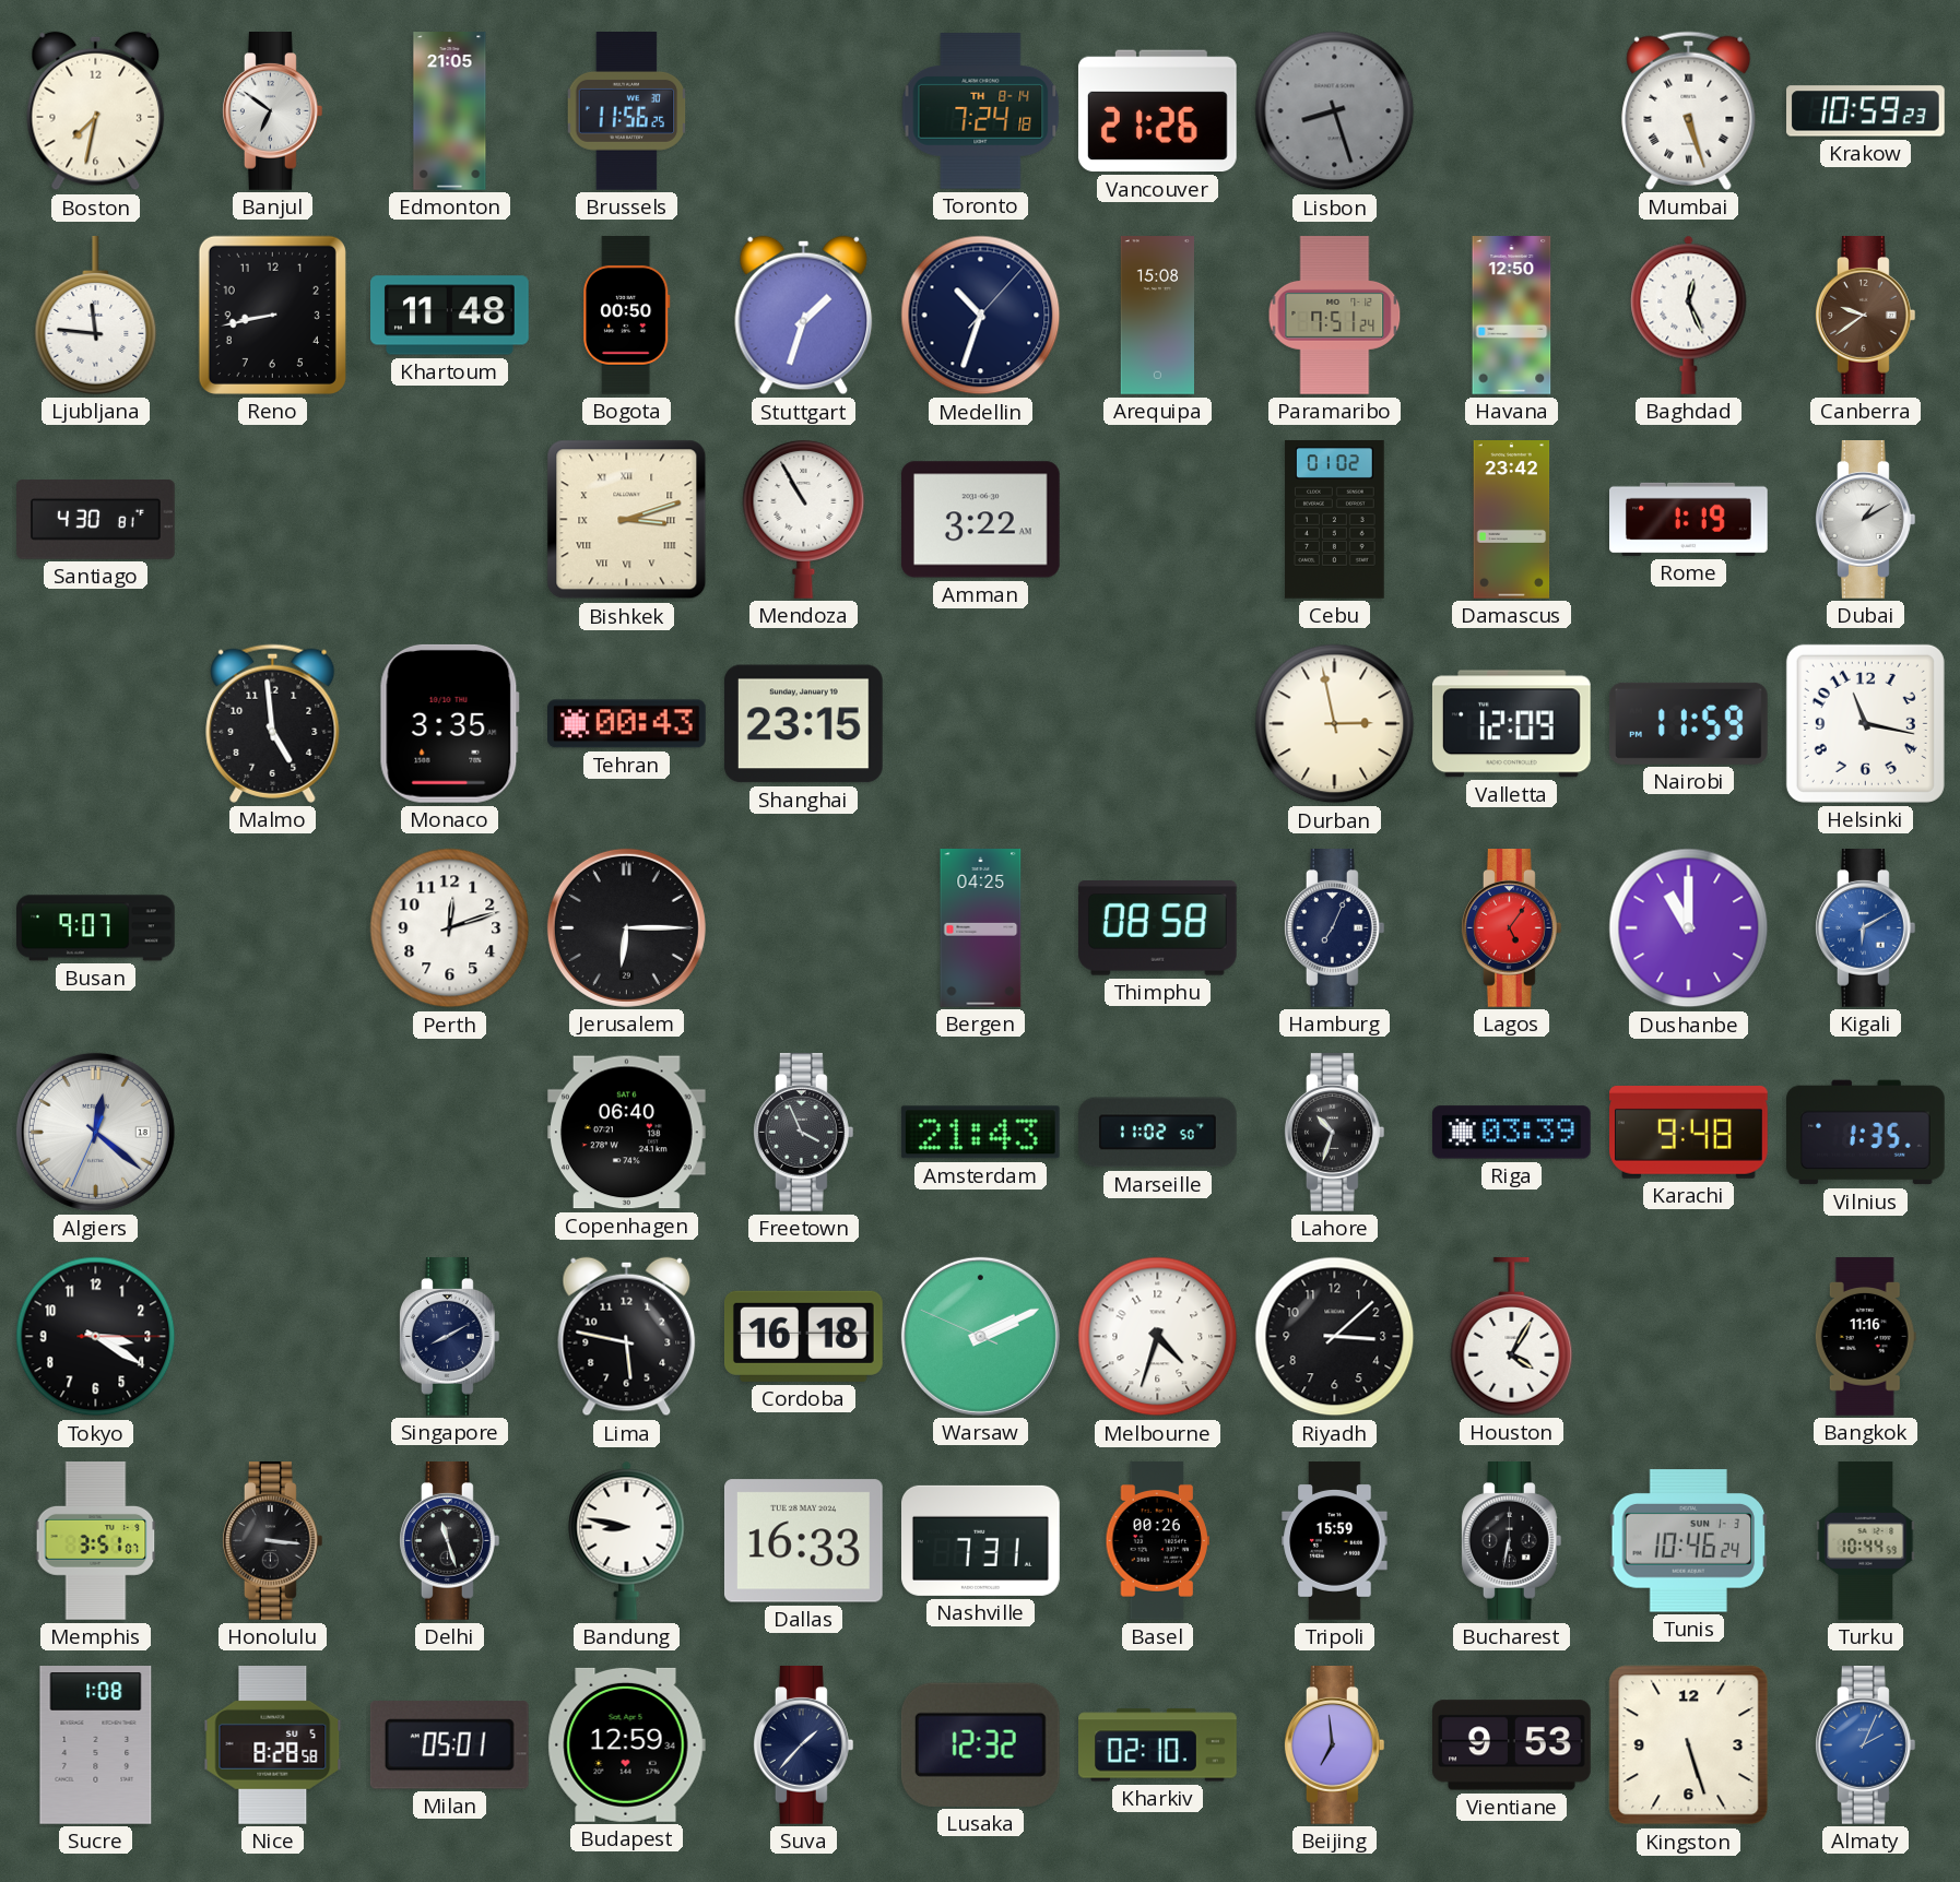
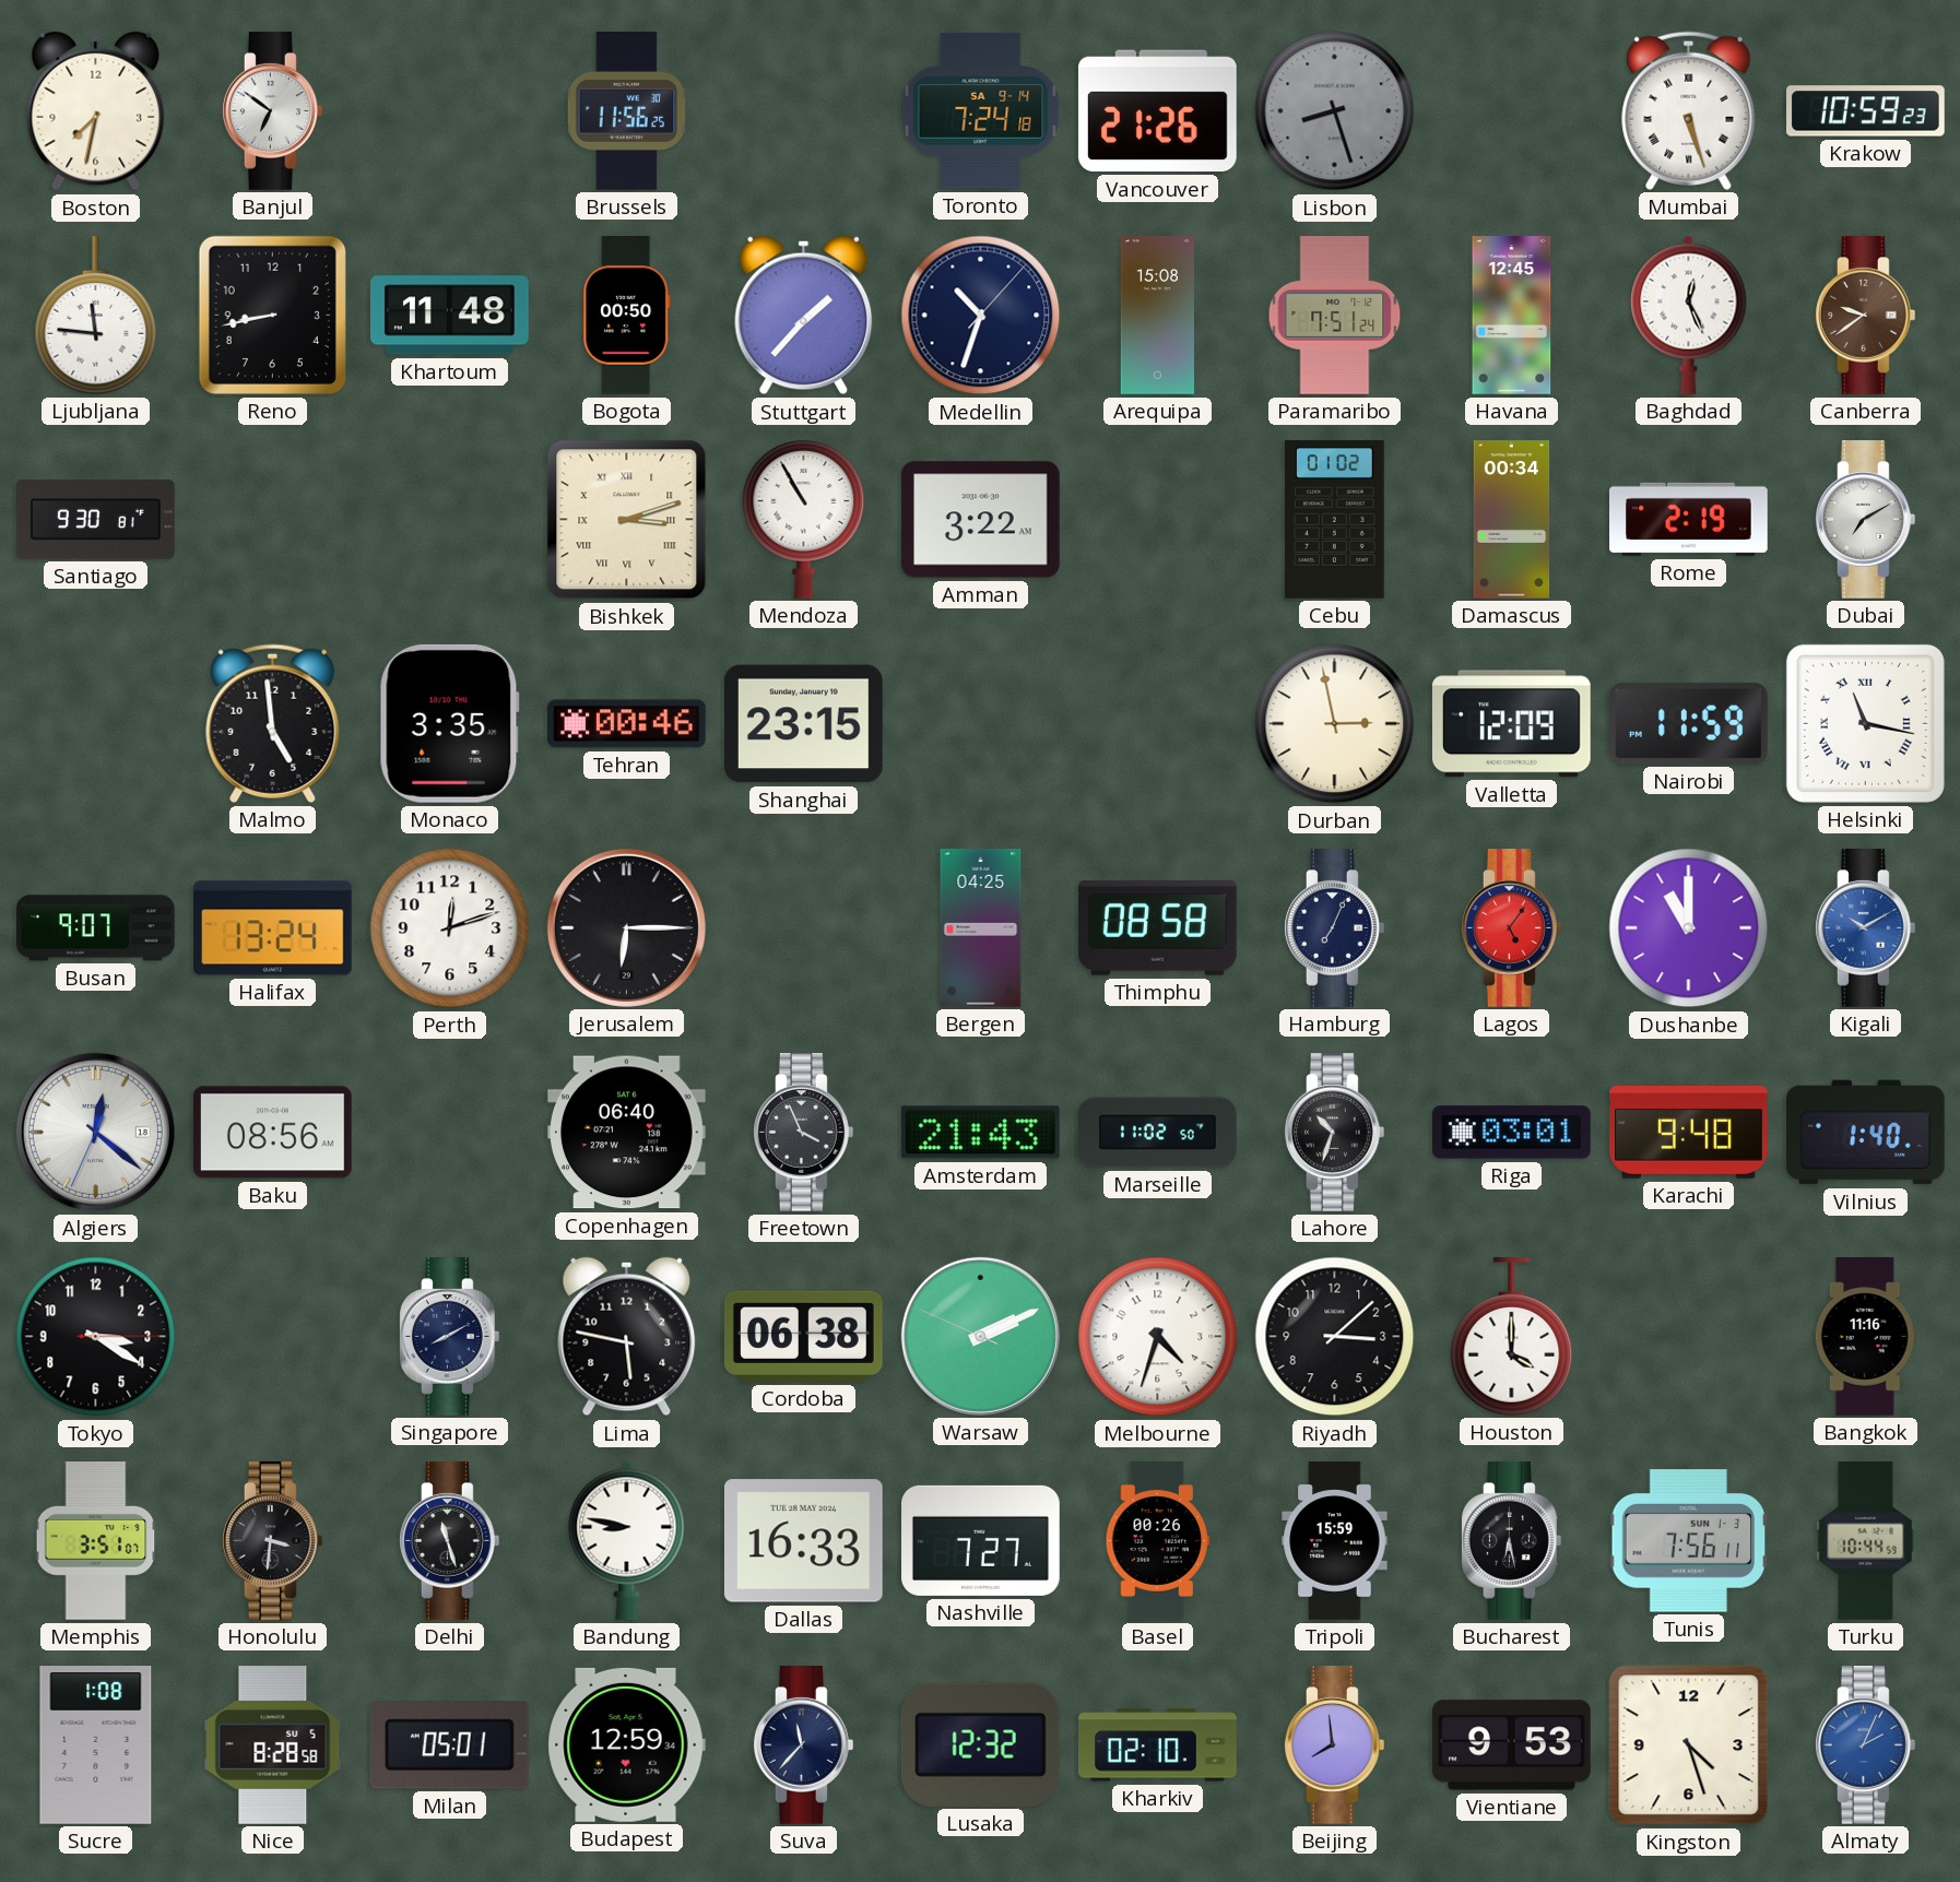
Edmonton: 21:05 -> none (450, 111)
Toronto date: TH 8-14 -> SA 9-14 (981, 111)
Stuttgart: 1:33 -> 1:37 (804, 316)
Havana: 12:50 -> 12:45 (1512, 316)
Santiago: 4:30 -> 9:30 (96, 520)
Damascus: 23:42 -> 00:34 (1512, 520)
Rome: 1:19 -> 2:19 (1689, 519)
Dubai: 1:10 -> 7:10 (1865, 520)
Tehran: 00:43 -> 00:46 (627, 724)
Helsinki numerals: Arabic -> Roman (1865, 723)
Halifax: none -> 13:24 (273, 928)
Kigali: 6:10 -> 10:10 (1865, 928)
Baku: none -> 08:56 (272, 1133)
Riga: 03:39 -> 03:01 (1511, 1133)
Vilnius: 1:35 -> 1:40 (1866, 1133)
Cordoba: 16:18 -> 06:38 (803, 1336)
Houston: 4:05 -> 4:00 (1512, 1337)
Honolulu: 3:16 -> 3:31 (272, 1541)
Nashville: 7:31 -> 7:27 (981, 1540)
Bucharest: 6:32 -> 6:28 (1511, 1541)
Tunis: 10:46 -> 7:56 (1689, 1541)
Suva: 1:37 -> 11:37 (803, 1745)
Beijing: 6:59 -> 7:59 (1334, 1745)
Kingston: 5:27 -> 4:27 (1689, 1745)
